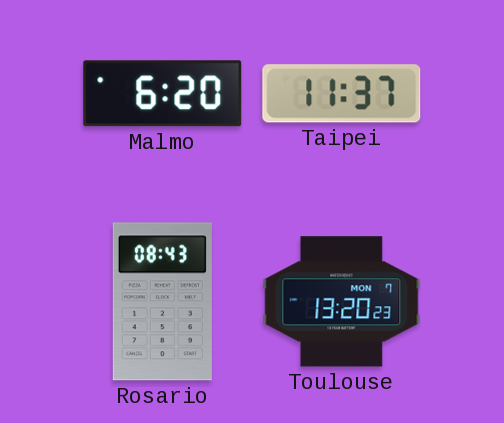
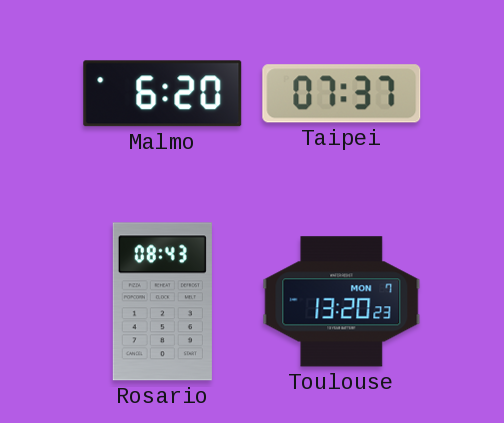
Taipei: 11:37 -> 07:37 (342, 94)
